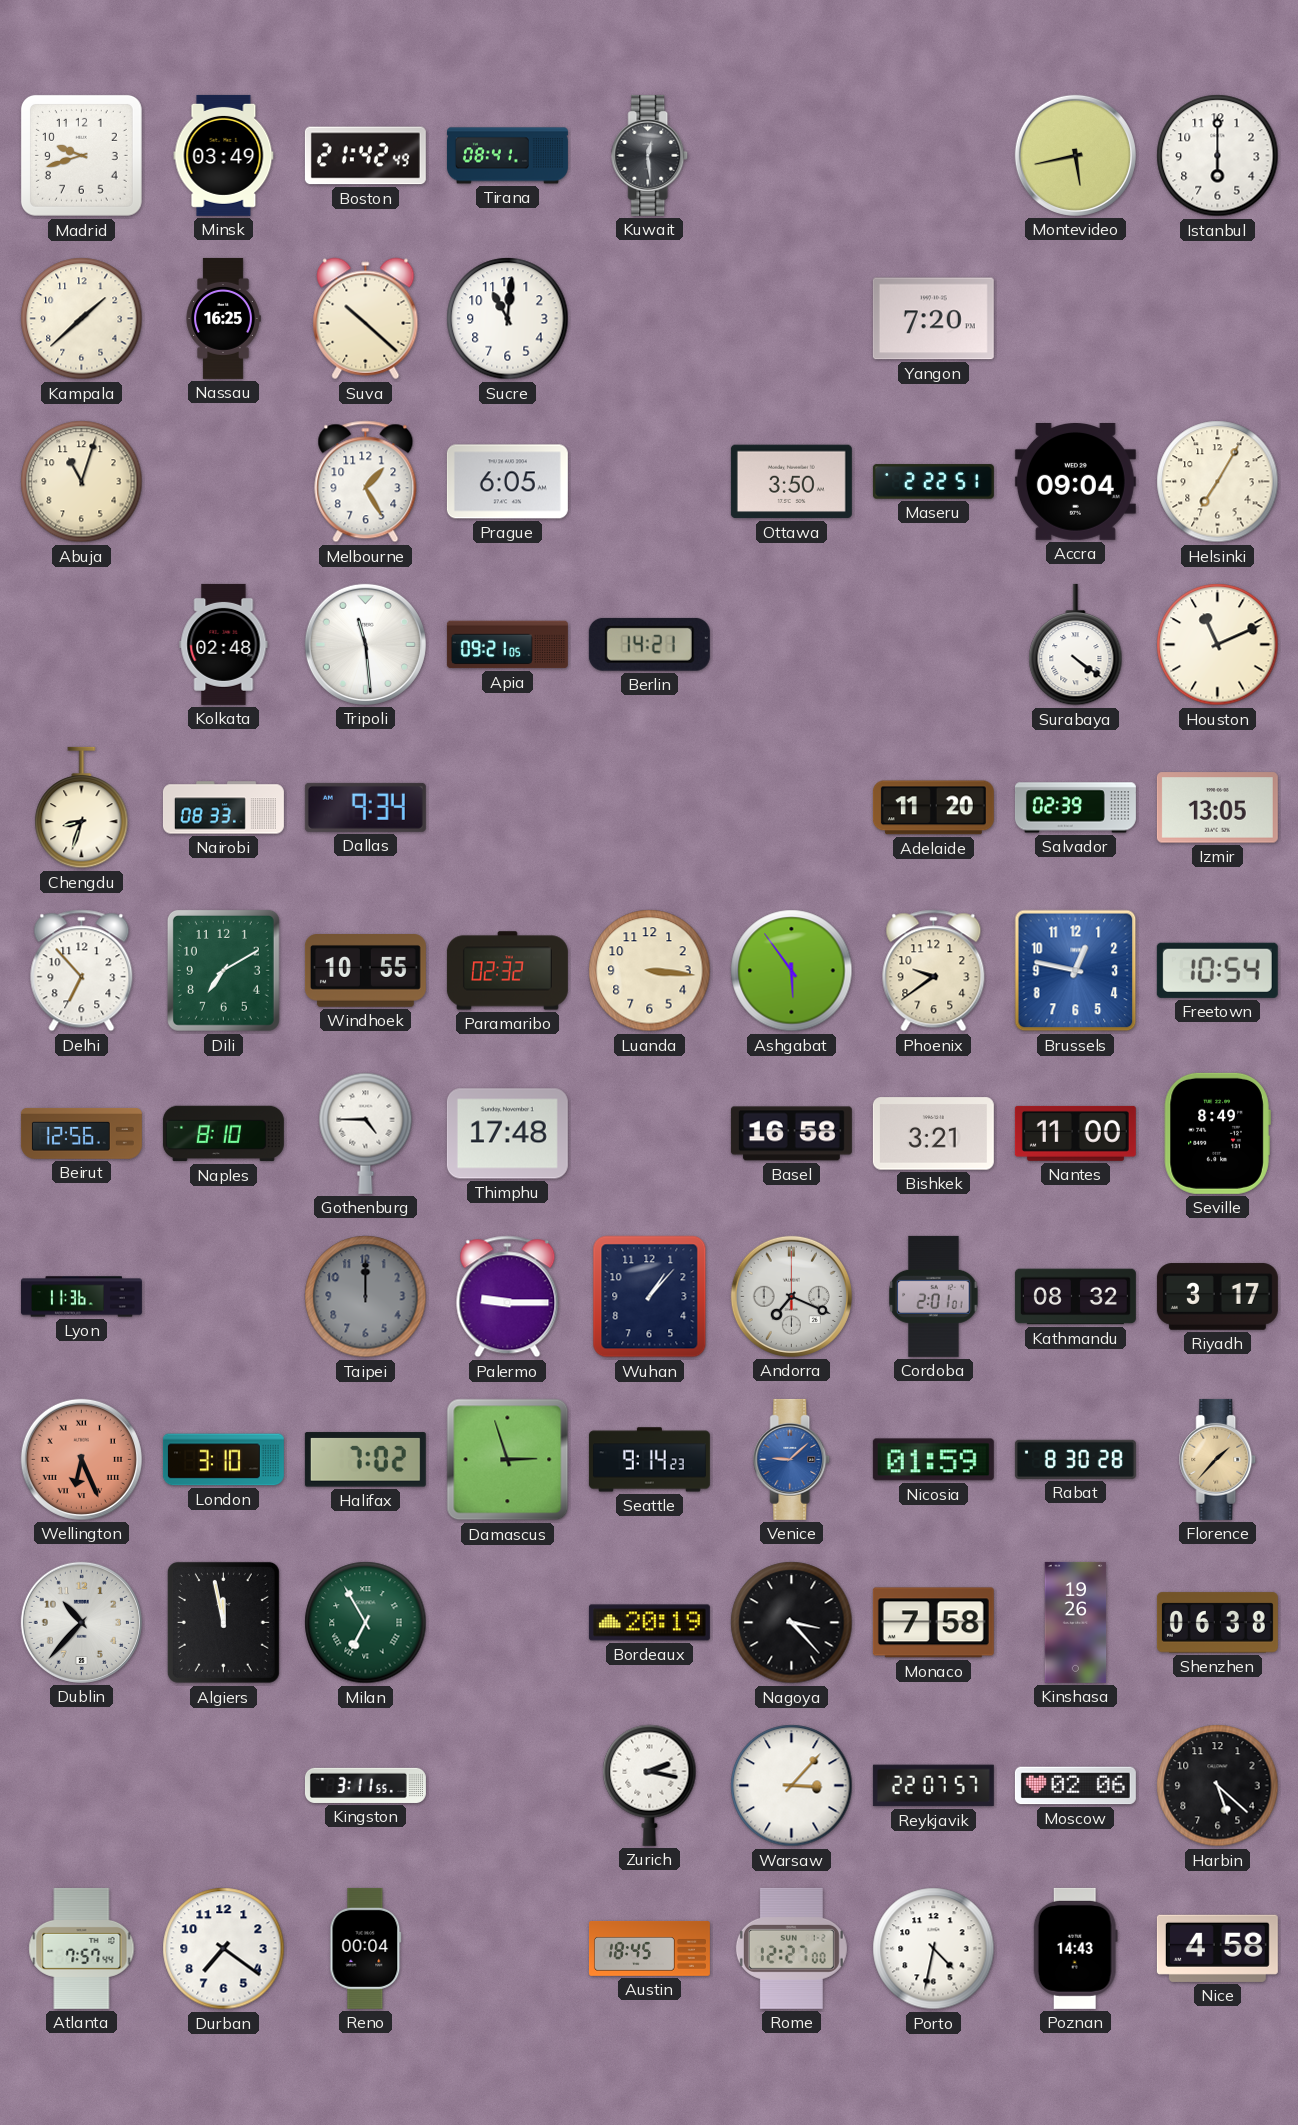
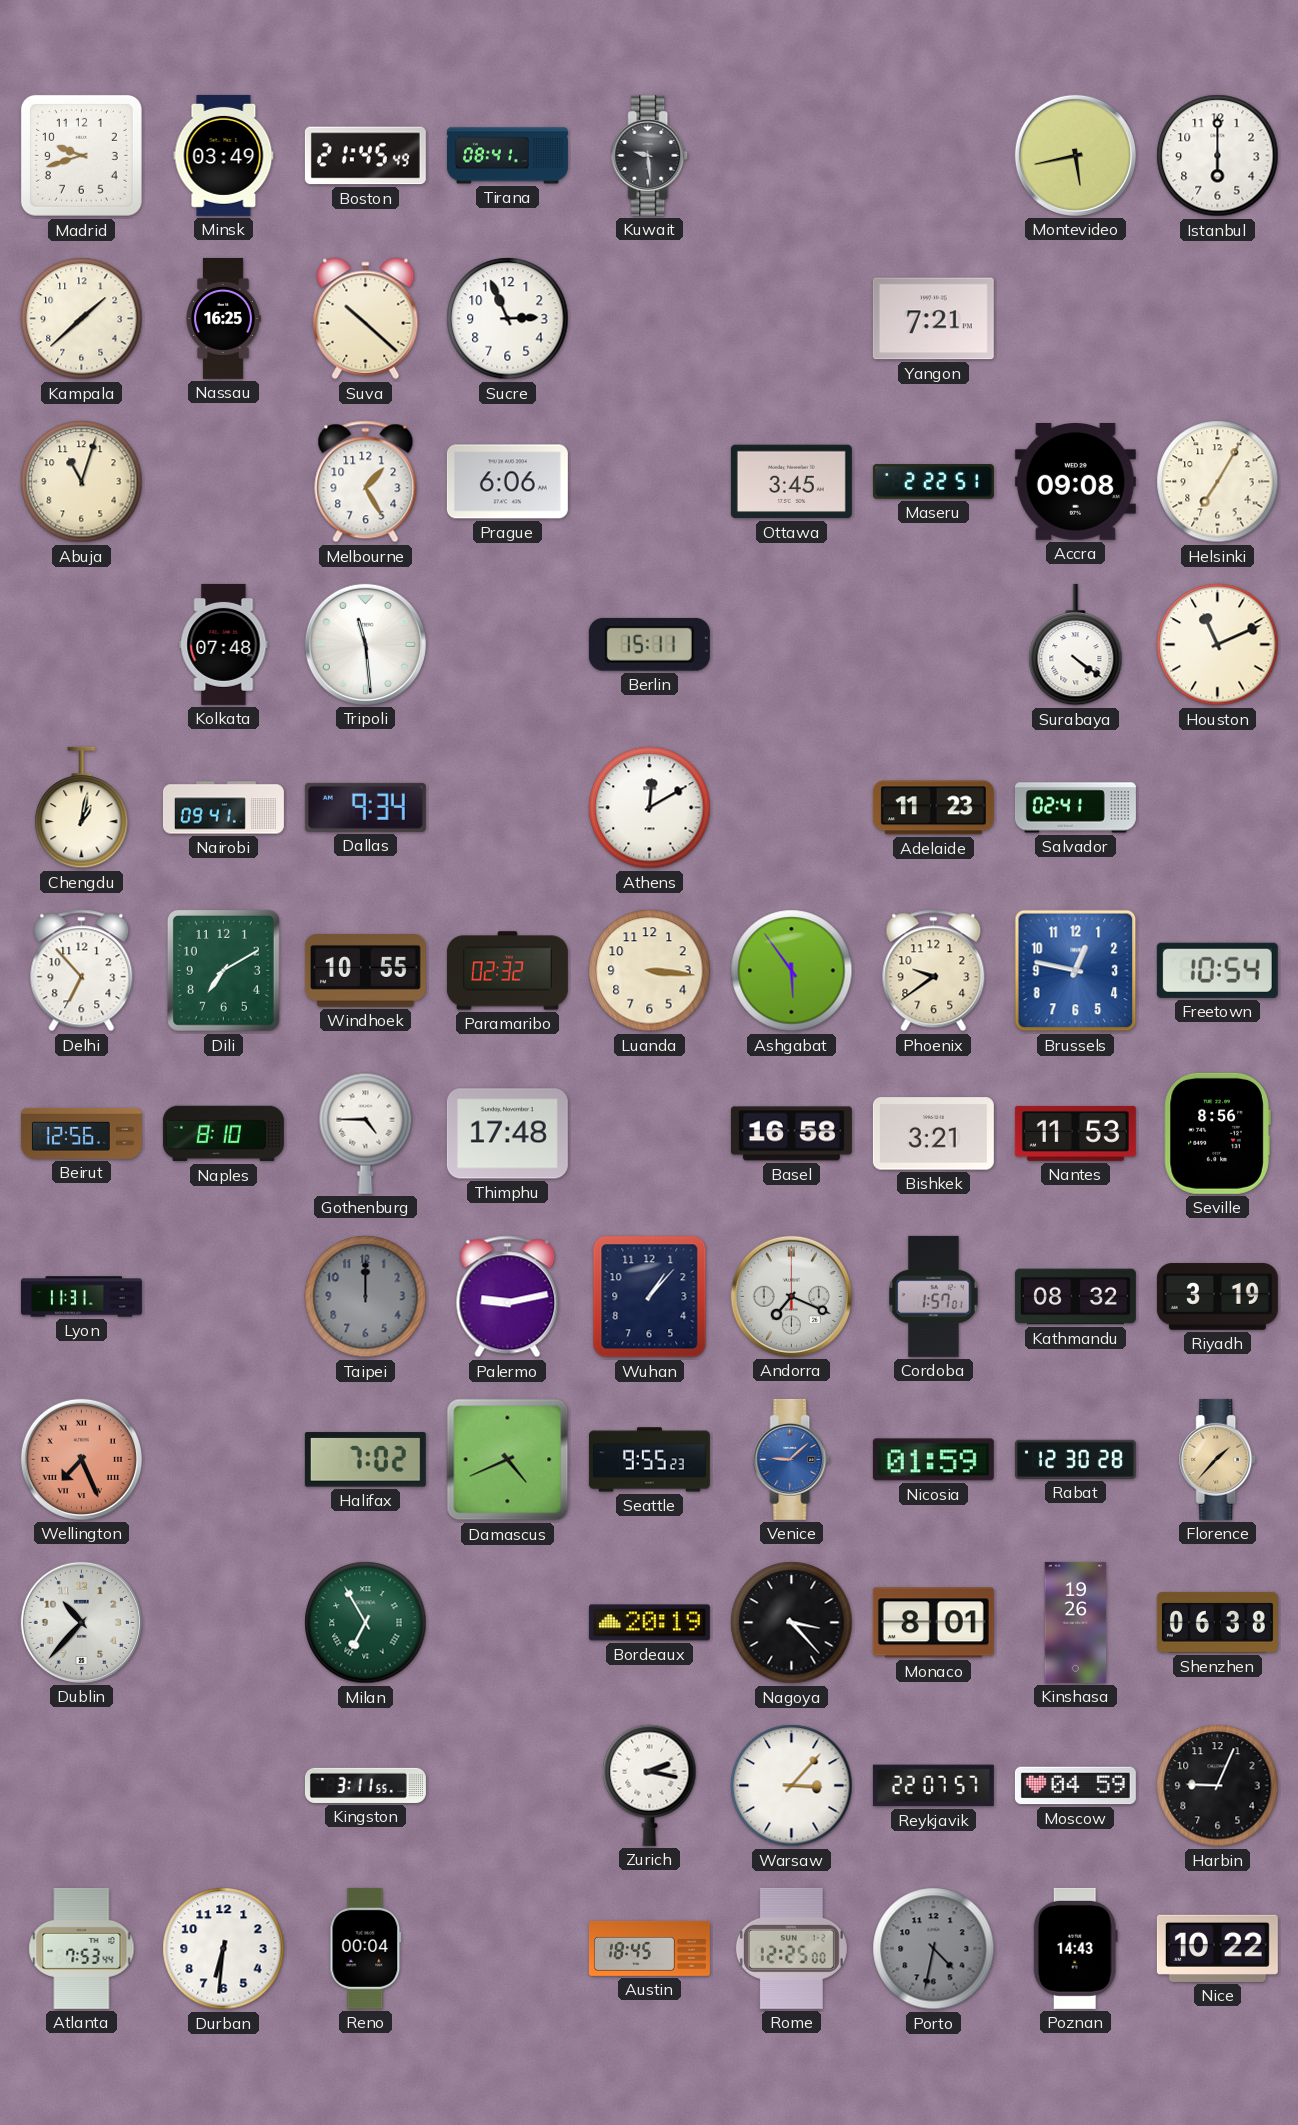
Boston: 21:42 -> 21:45 (365, 156)
Kuwait: 12:29 -> 9:29 (650, 155)
Sucre: 11:01 -> 2:56 (508, 319)
Yangon: 7:20 -> 7:21 (933, 319)
Prague: 6:05 -> 6:06 (507, 482)
Ottawa: 3:50 -> 3:45 (791, 482)
Accra: 09:04 -> 09:08 (1075, 482)
Kolkata: 02:48 -> 07:48 (224, 644)
Apia: 09:21 -> none (507, 645)
Berlin: 14:21 -> 15:11 (649, 644)
Chengdu: 8:33 -> 1:02 (82, 808)
Nairobi: 08:33 -> 09:41 (223, 808)
Athens: none -> 12:10 (650, 808)
Adelaide: 11:20 -> 11:23 (933, 808)
Salvador: 02:39 -> 02:41 (1075, 808)
Izmir: 13:05 -> none (1217, 808)
Nantes: 11:00 -> 11:53 (1075, 1133)
Seville: 8:49 -> 8:56 (1217, 1133)
Lyon: 11:36 -> 11:31 (81, 1297)
Palermo: 9:15 -> 9:13 (508, 1297)
Cordoba: 2:01 -> 1:57 (934, 1296)
Riyadh: 3:17 -> 3:19 (1217, 1297)
Wellington: 6:26 -> 7:26 (81, 1459)
London: 3:10 -> none (223, 1460)
Damascus: 2:57 -> 4:41 (508, 1460)
Seattle: 9:14 -> 9:55 (649, 1460)
Rabat: 8:30 -> 12:30 (1075, 1459)
Algiers: 11:58 -> none (223, 1622)
Monaco: 7:58 -> 8:01 (933, 1623)
Moscow: 02:06 -> 04:59 (1075, 1786)
Harbin: 5:22 -> 9:04 (1218, 1786)
Atlanta: 7:57 -> 7:53 (82, 1948)
Durban: 7:21 -> 6:31 (224, 1949)
Rome: 12:27 -> 12:25 (791, 1948)
Porto dial: white -> grey (934, 1949)
Nice: 4:58 -> 10:22 (1217, 1948)
